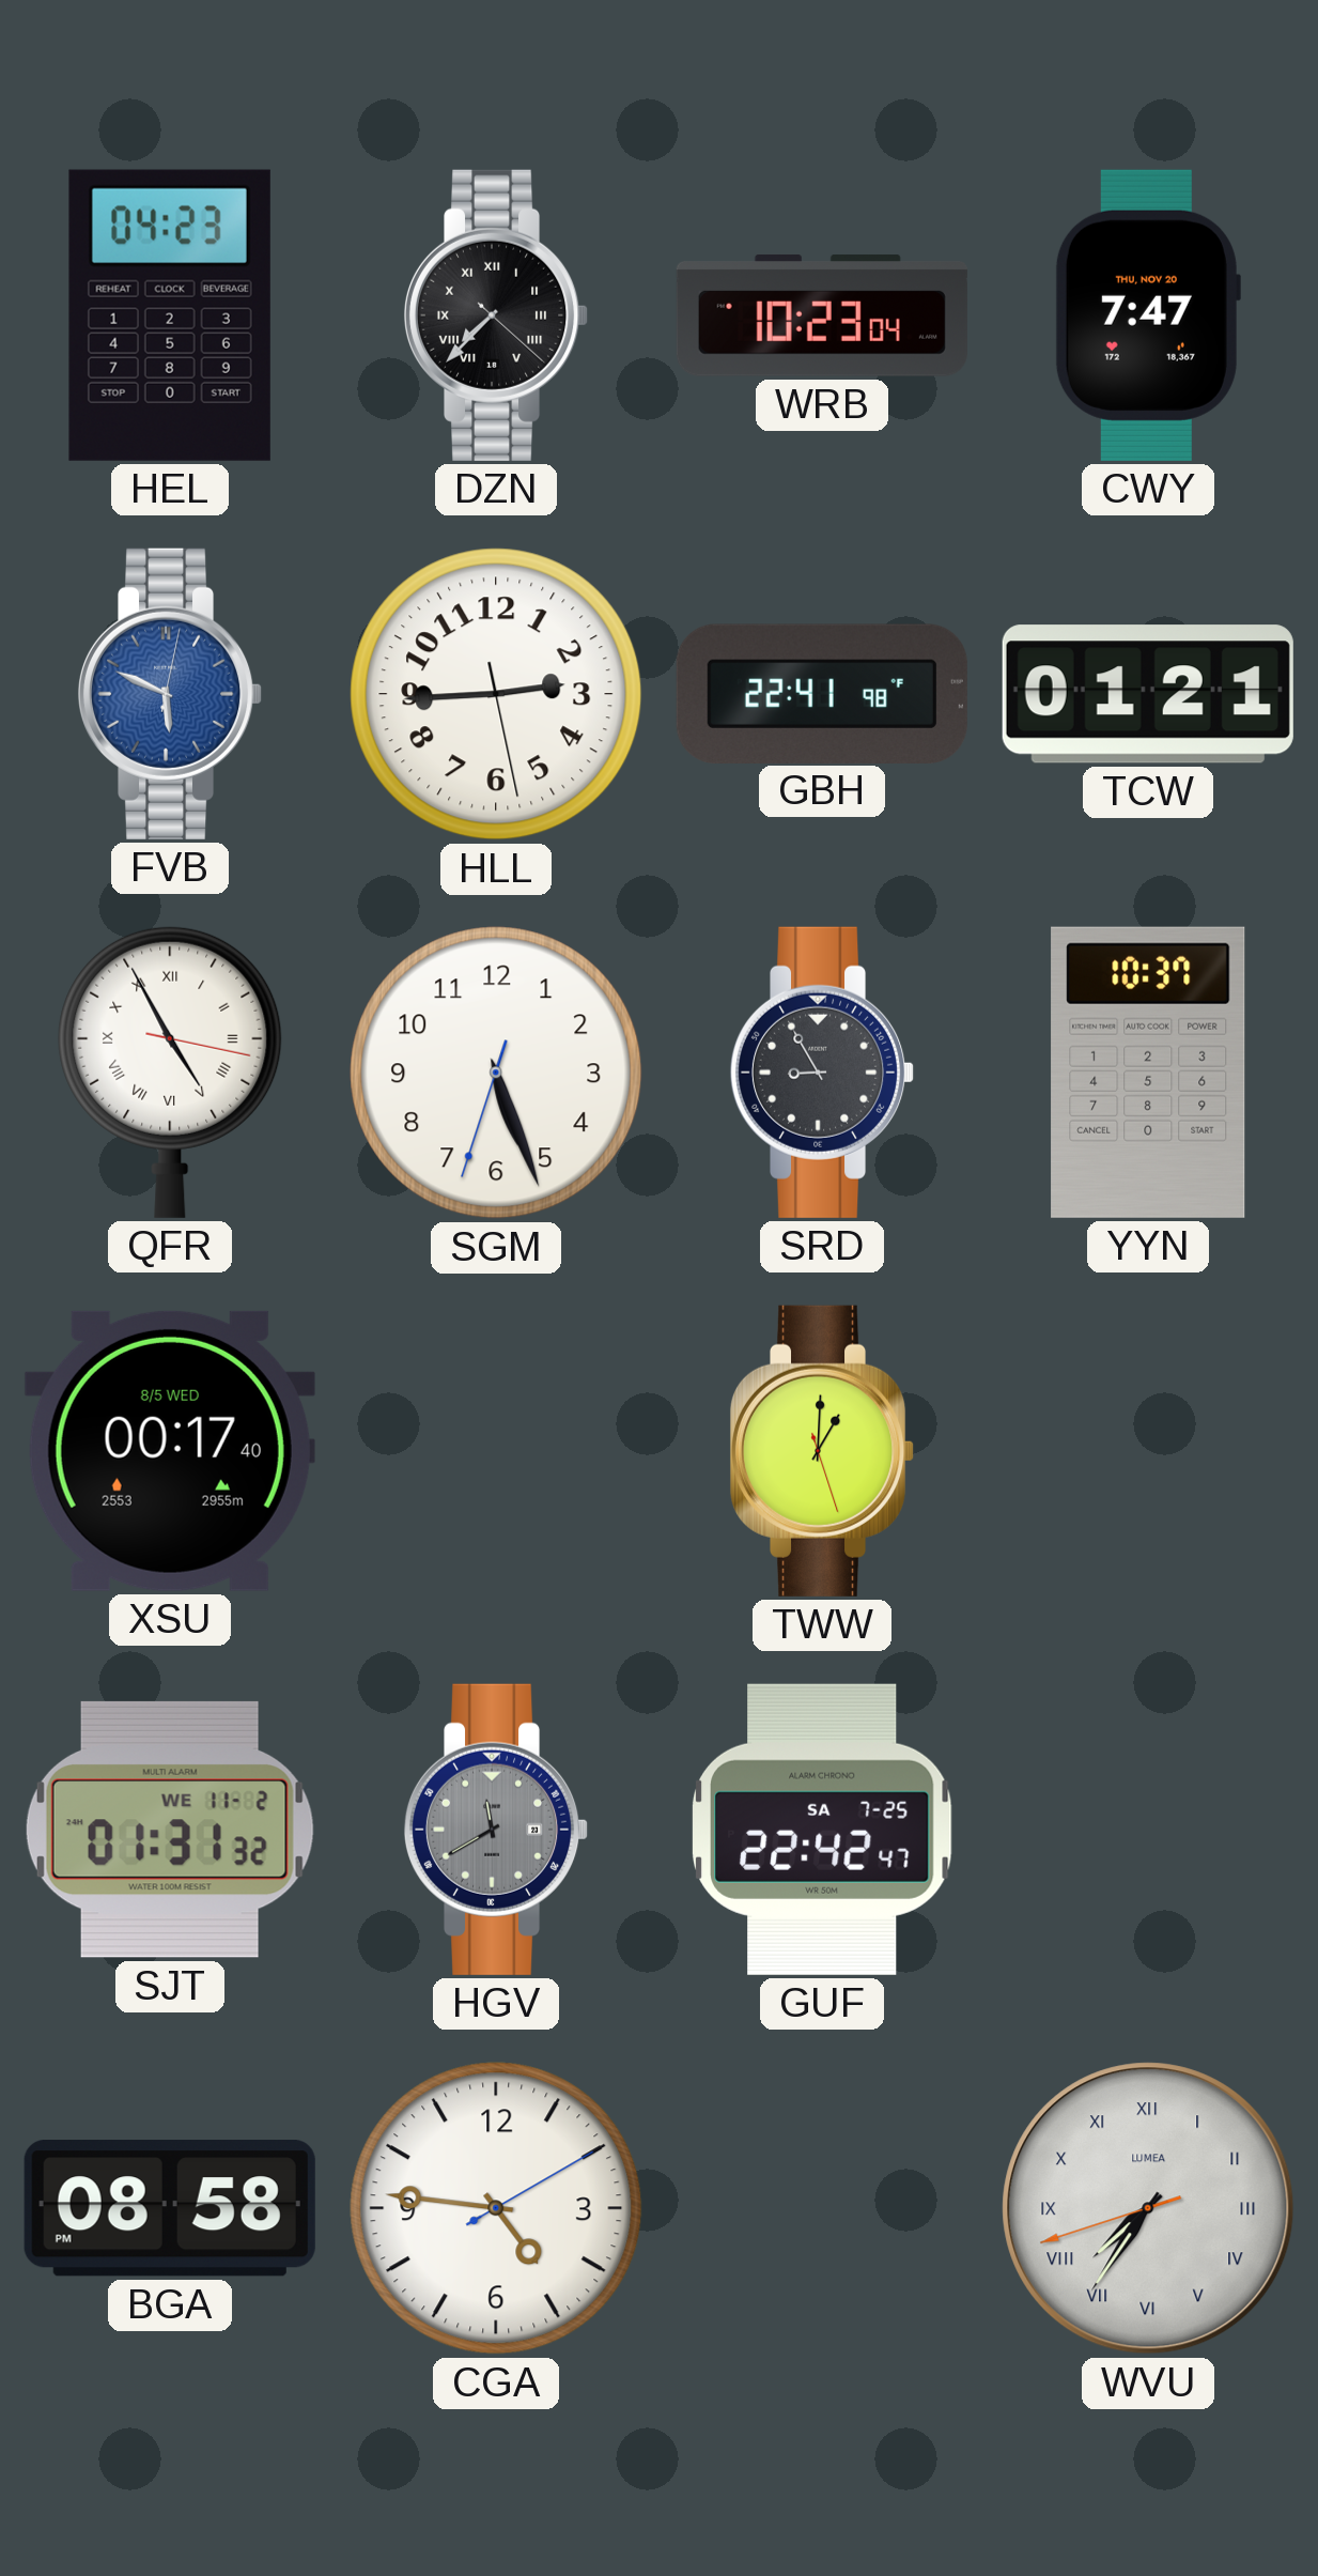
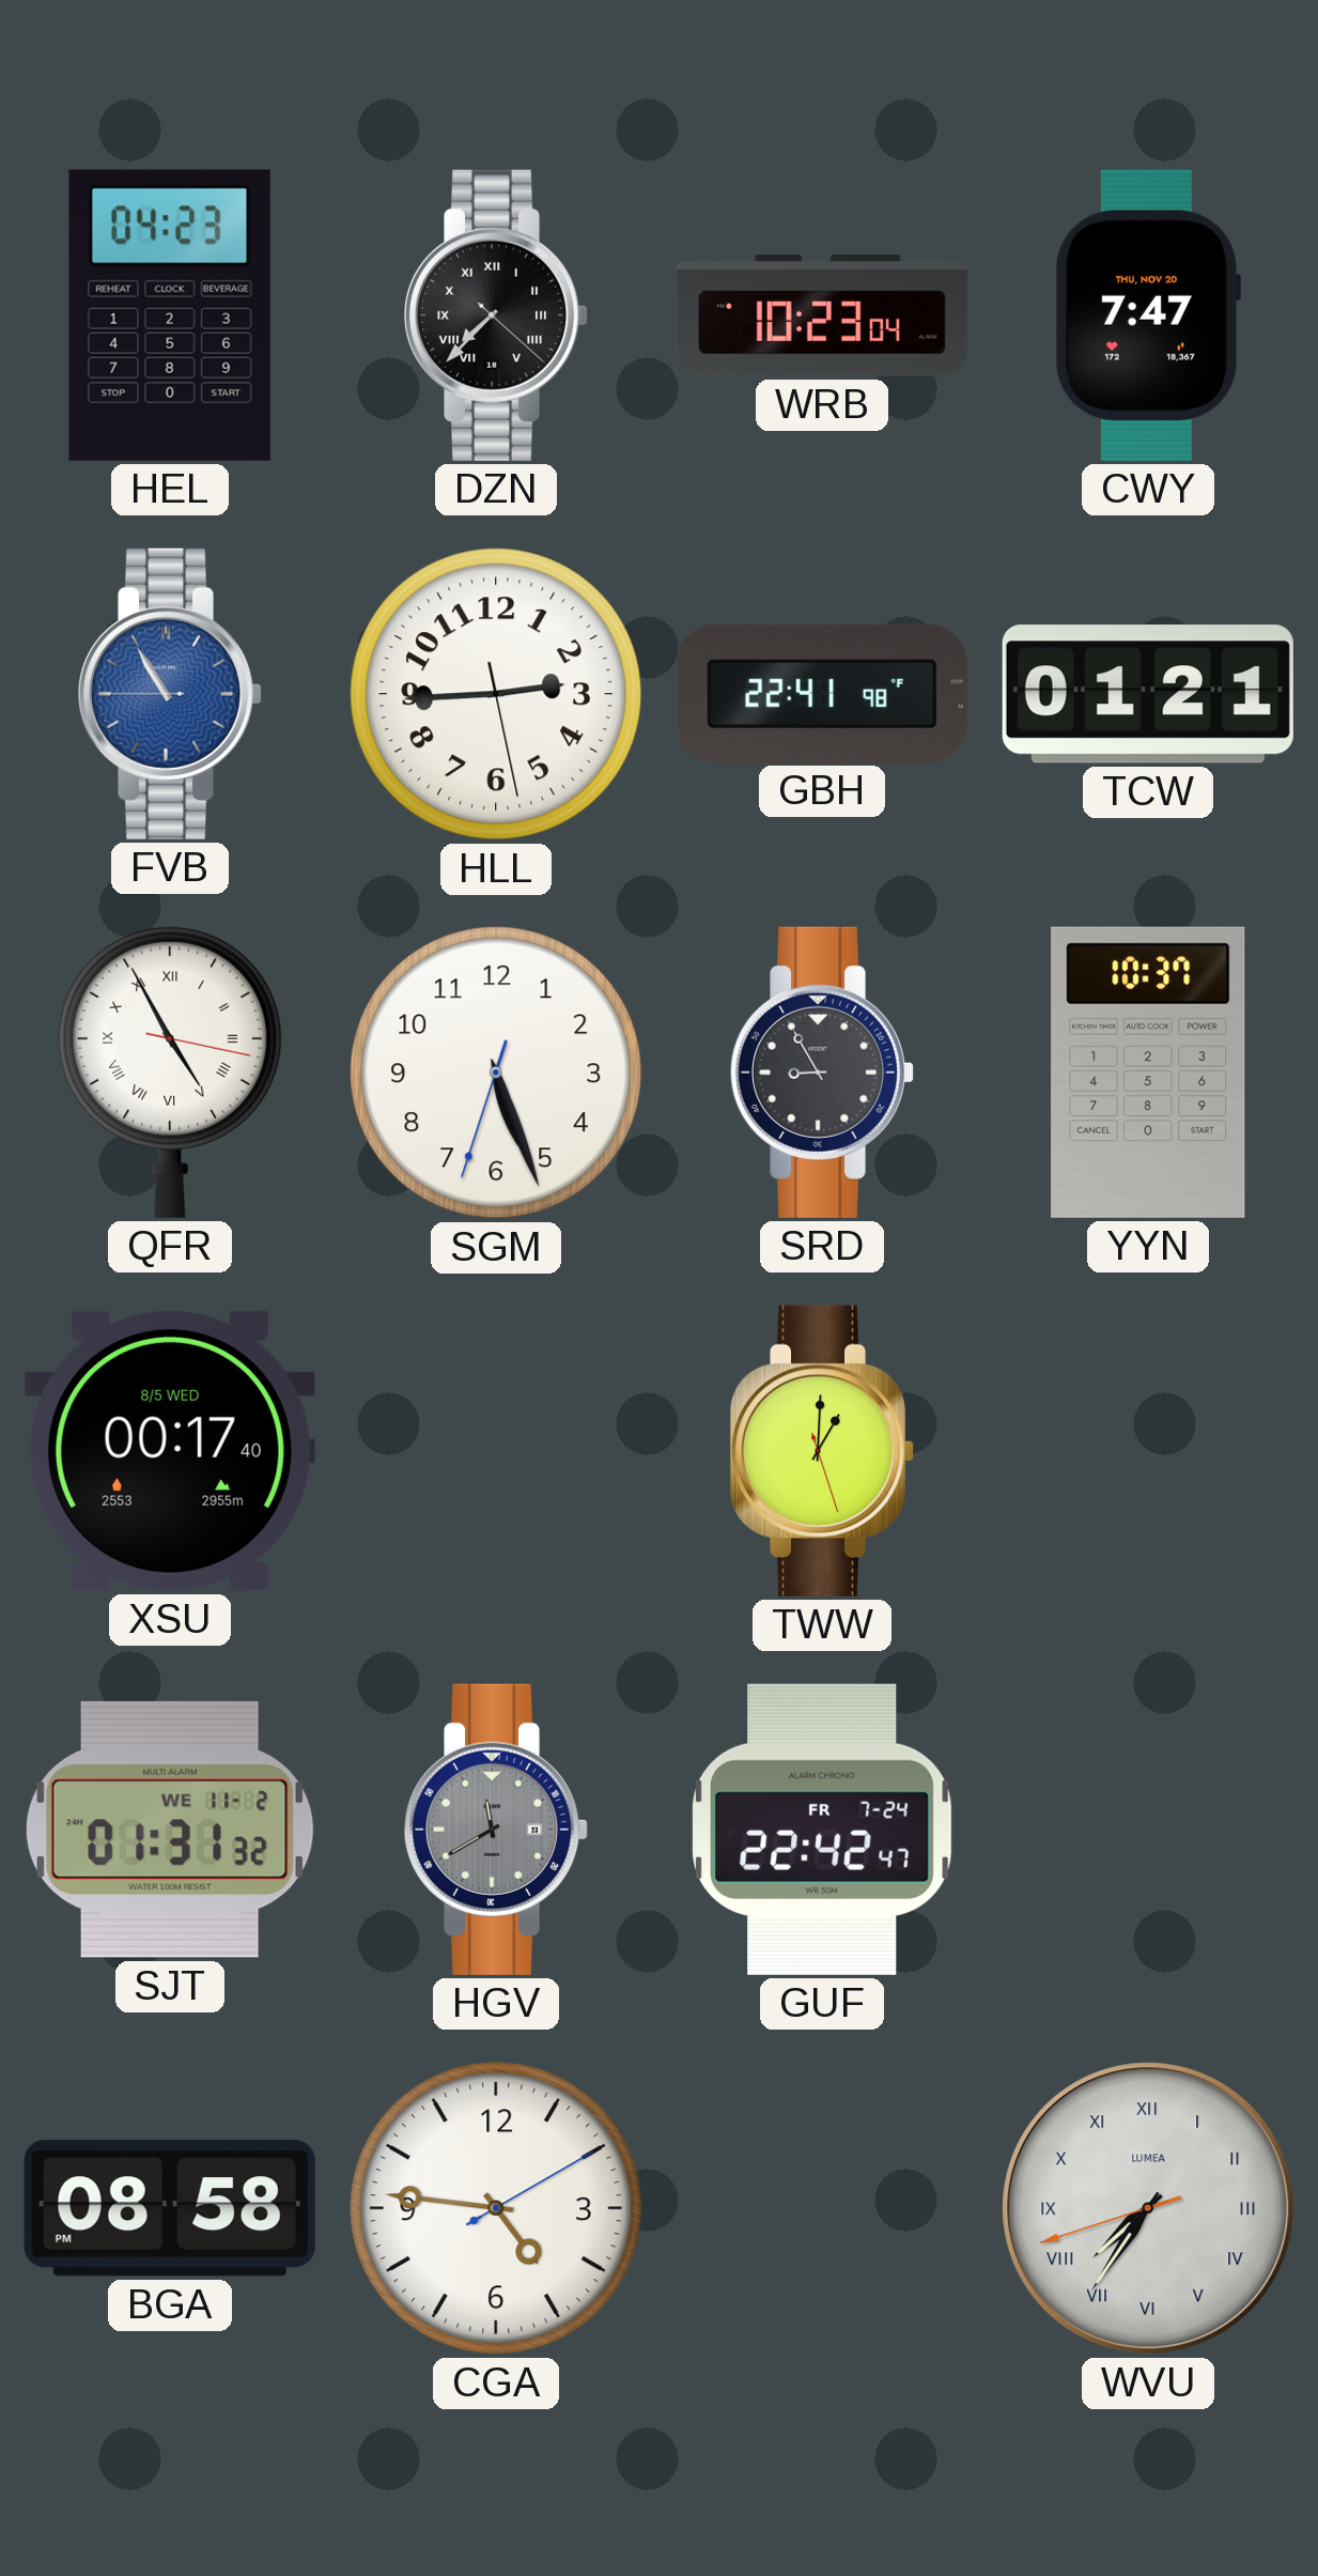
FVB: 5:49 -> 10:54 (170, 694)
GUF date: SA 7-25 -> FR 7-24 (823, 1830)
